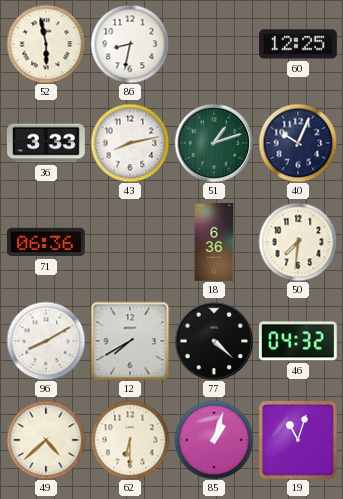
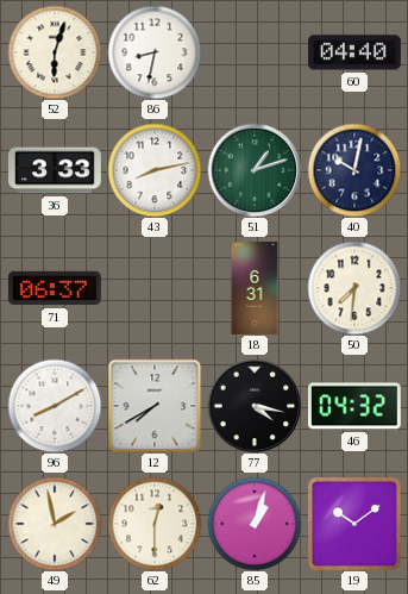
52: 5:58 -> 6:03 (55, 52)
60: 12:25 -> 04:40 (356, 52)
40: 10:04 -> 10:02 (354, 170)
71: 06:36 -> 06:37 (55, 288)
18: 6:36 -> 6:31 (255, 288)
77: 4:22 -> 4:17 (255, 406)
49: 4:38 -> 1:58 (55, 524)
62: 6:30 -> 12:30 (155, 524)
19: 11:03 -> 10:09 (354, 524)
